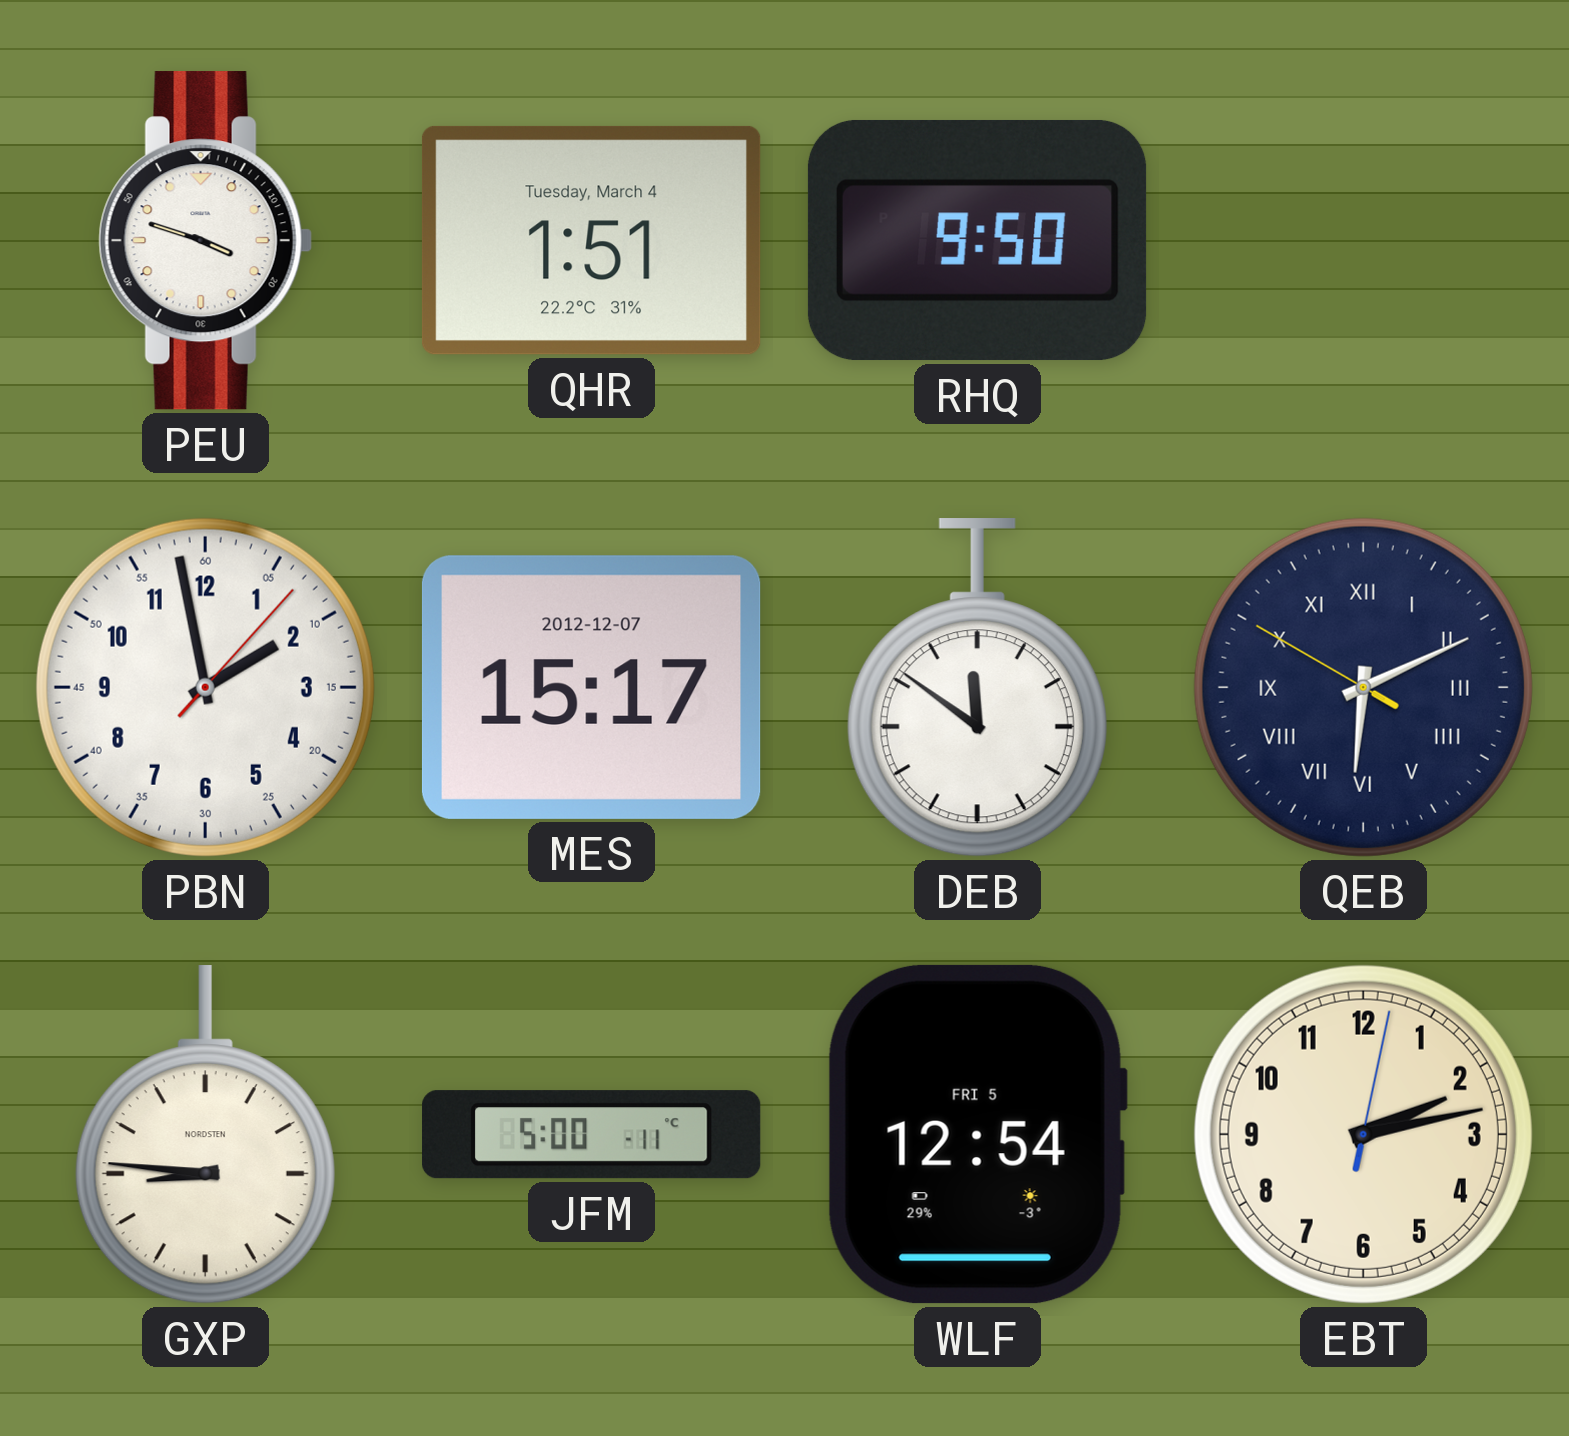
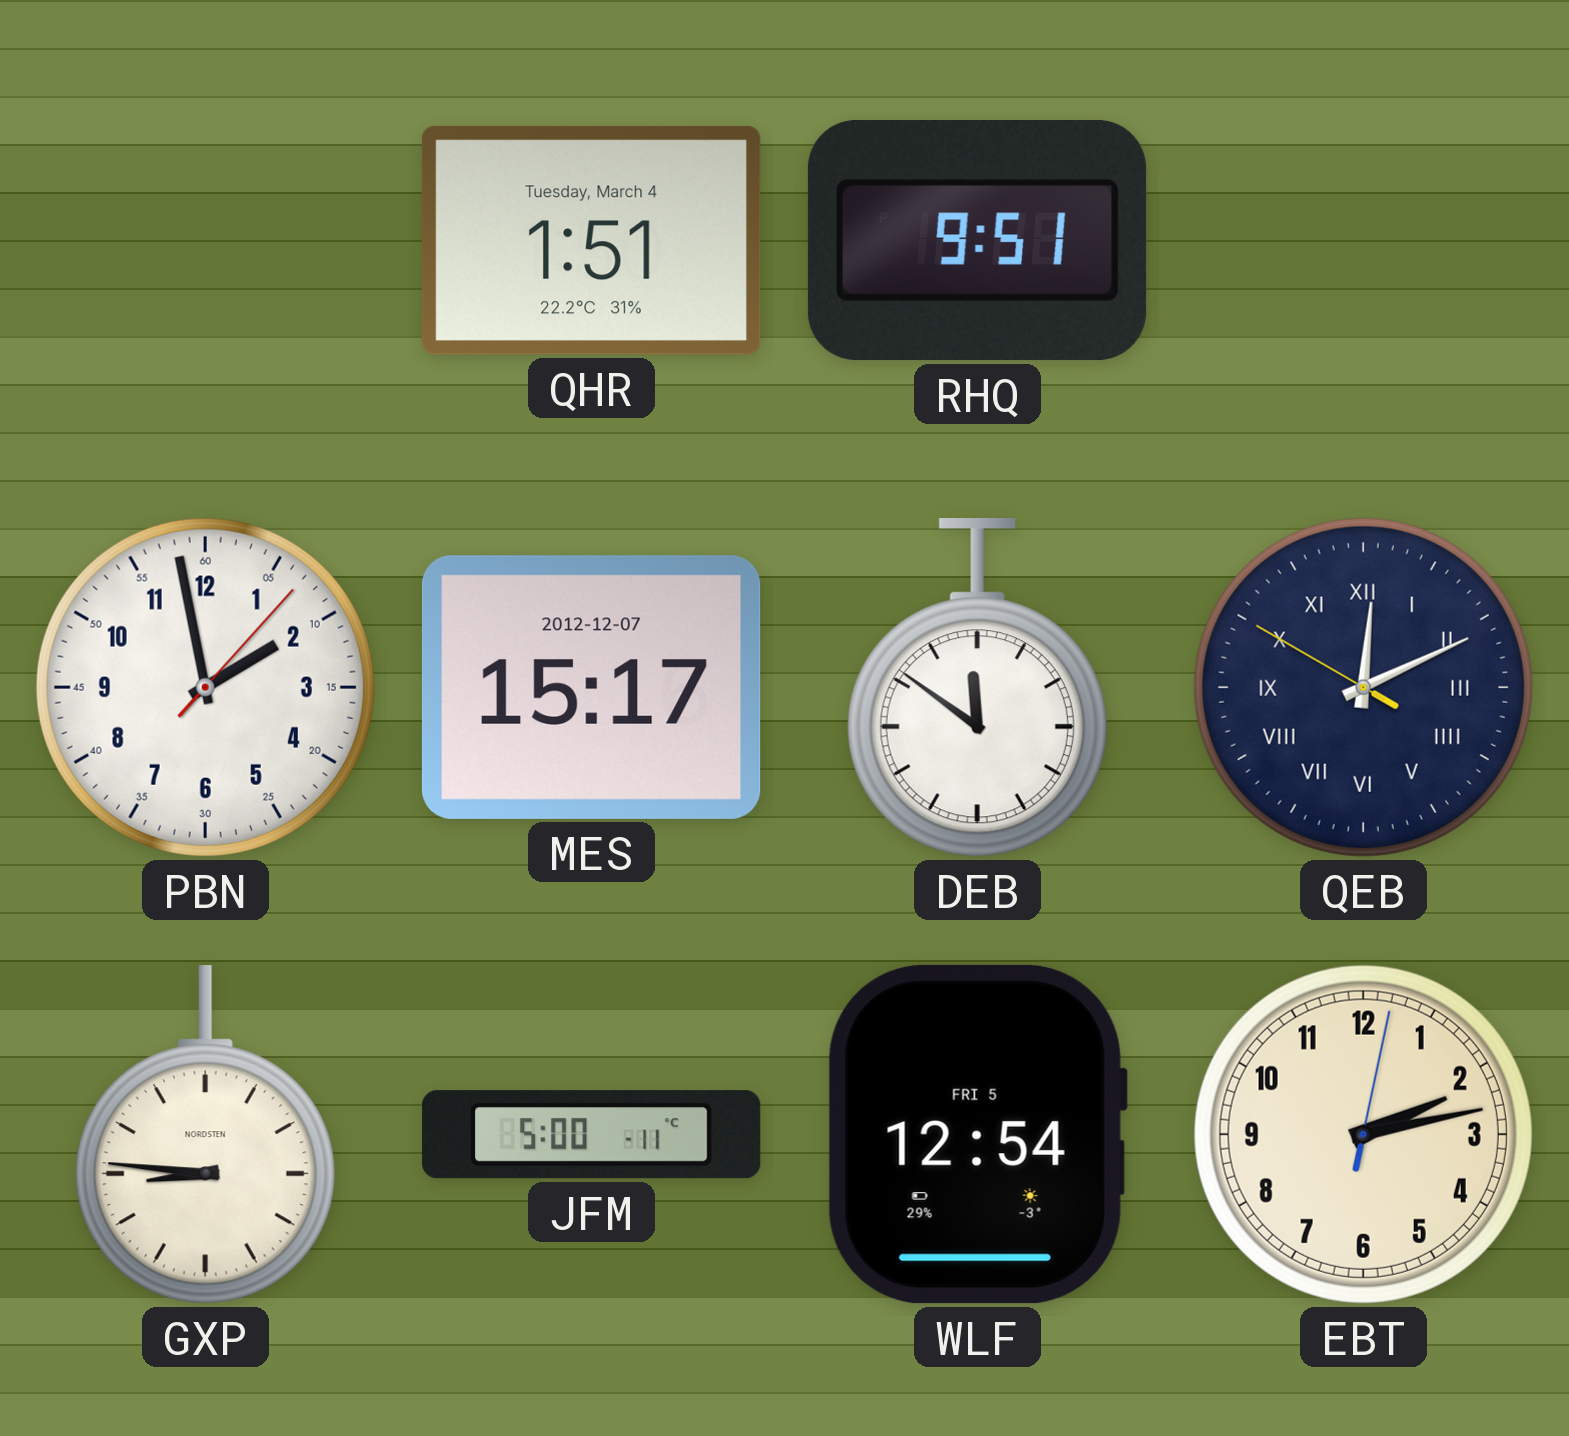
PEU: 3:48 -> none (205, 241)
RHQ: 9:50 -> 9:51 (977, 240)
QEB: 6:10 -> 12:10 (1363, 687)
